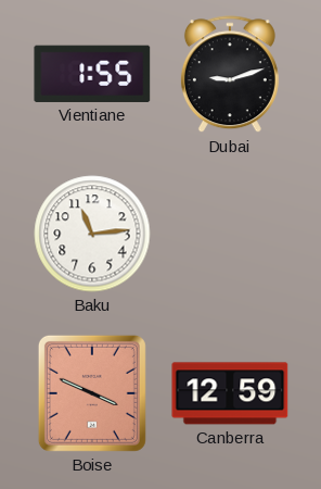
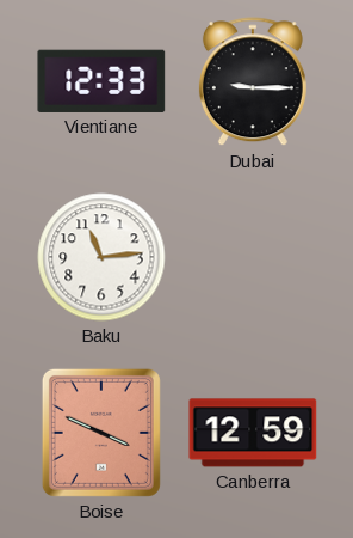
Vientiane: 1:55 -> 12:33 (101, 81)
Dubai: 9:12 -> 9:15 (253, 82)
